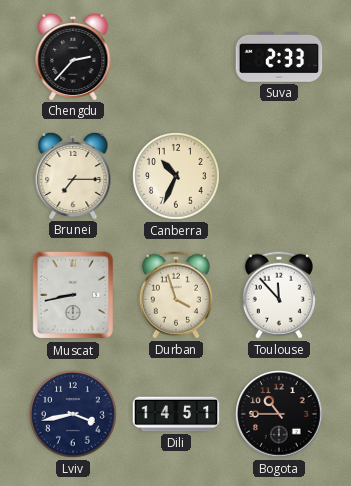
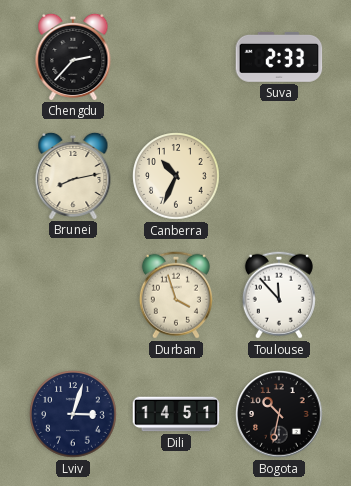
Brunei: 7:15 -> 8:13 (73, 175)
Muscat: 8:43 -> none (73, 295)
Lviv: 3:43 -> 3:03 (73, 414)
Bogota: 10:45 -> 10:32 (279, 414)
